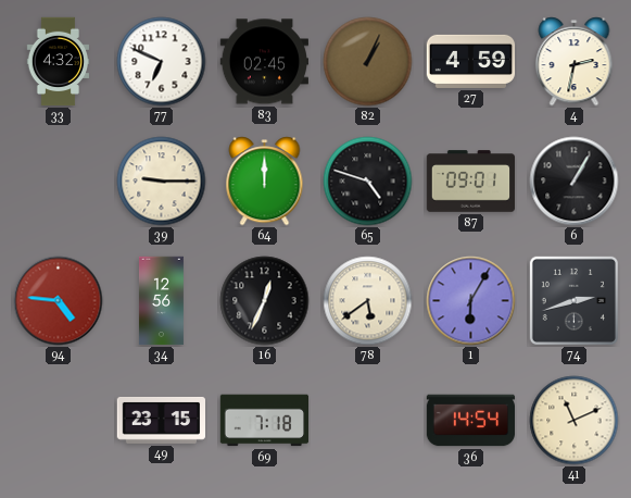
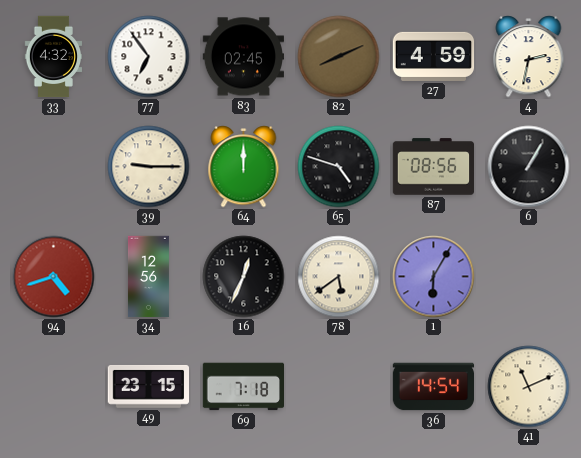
77: 6:49 -> 6:54 (149, 57)
82: 1:04 -> 8:11 (339, 57)
87: 09:01 -> 08:56 (434, 167)
94: 4:46 -> 4:42 (54, 277)
74: 2:42 -> none (573, 300)
